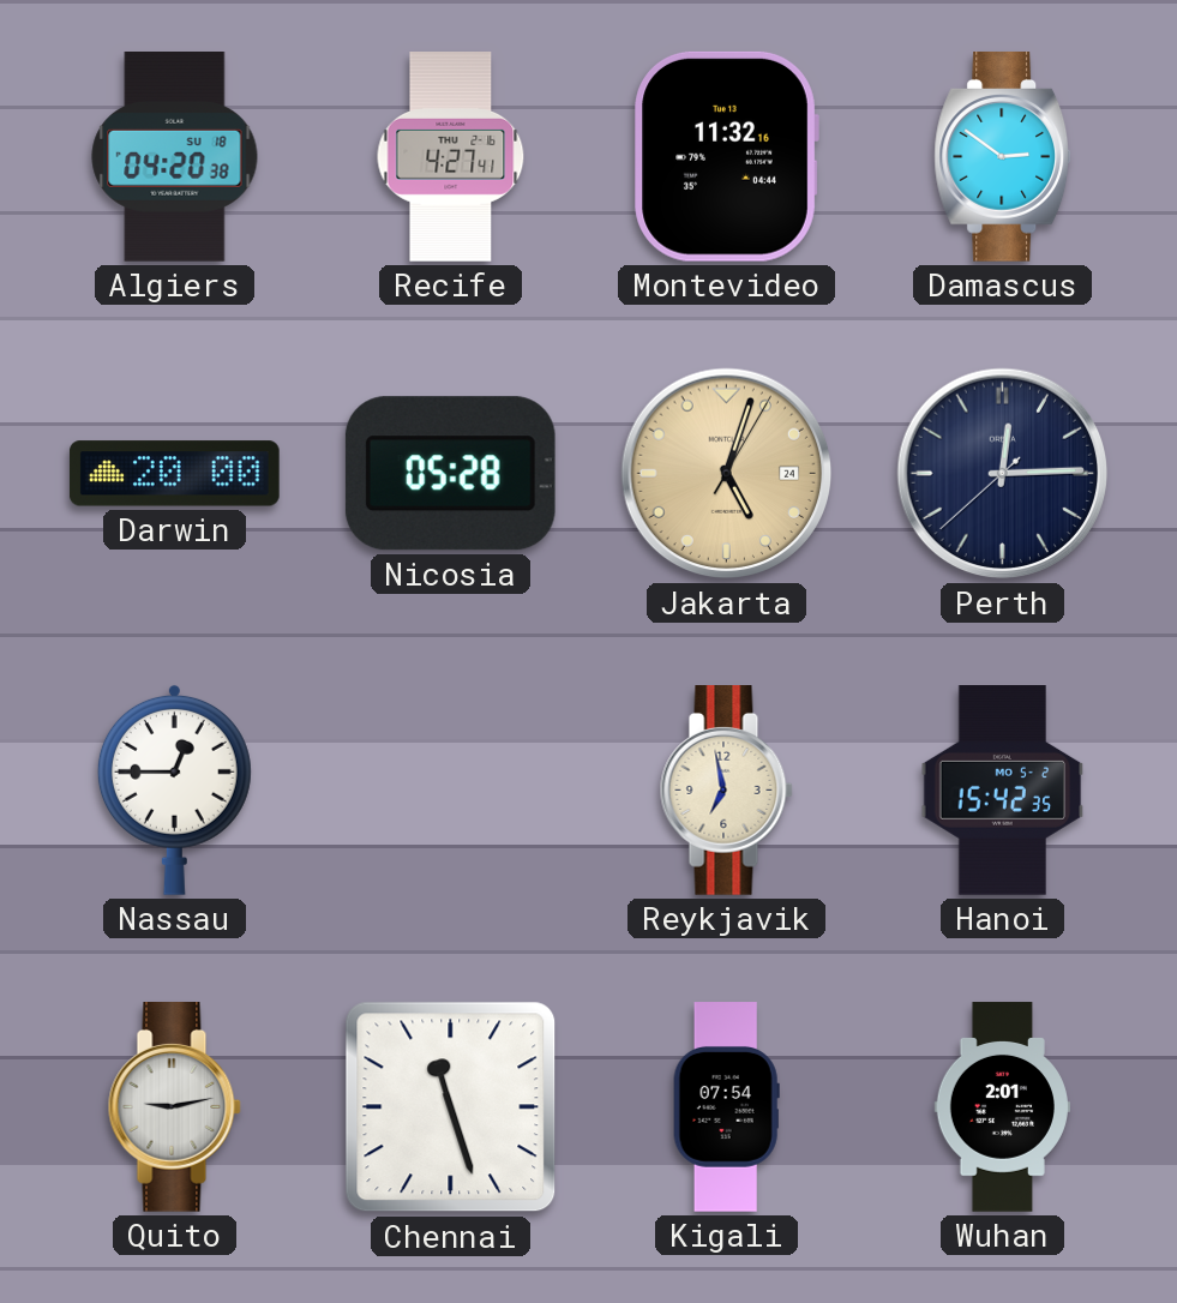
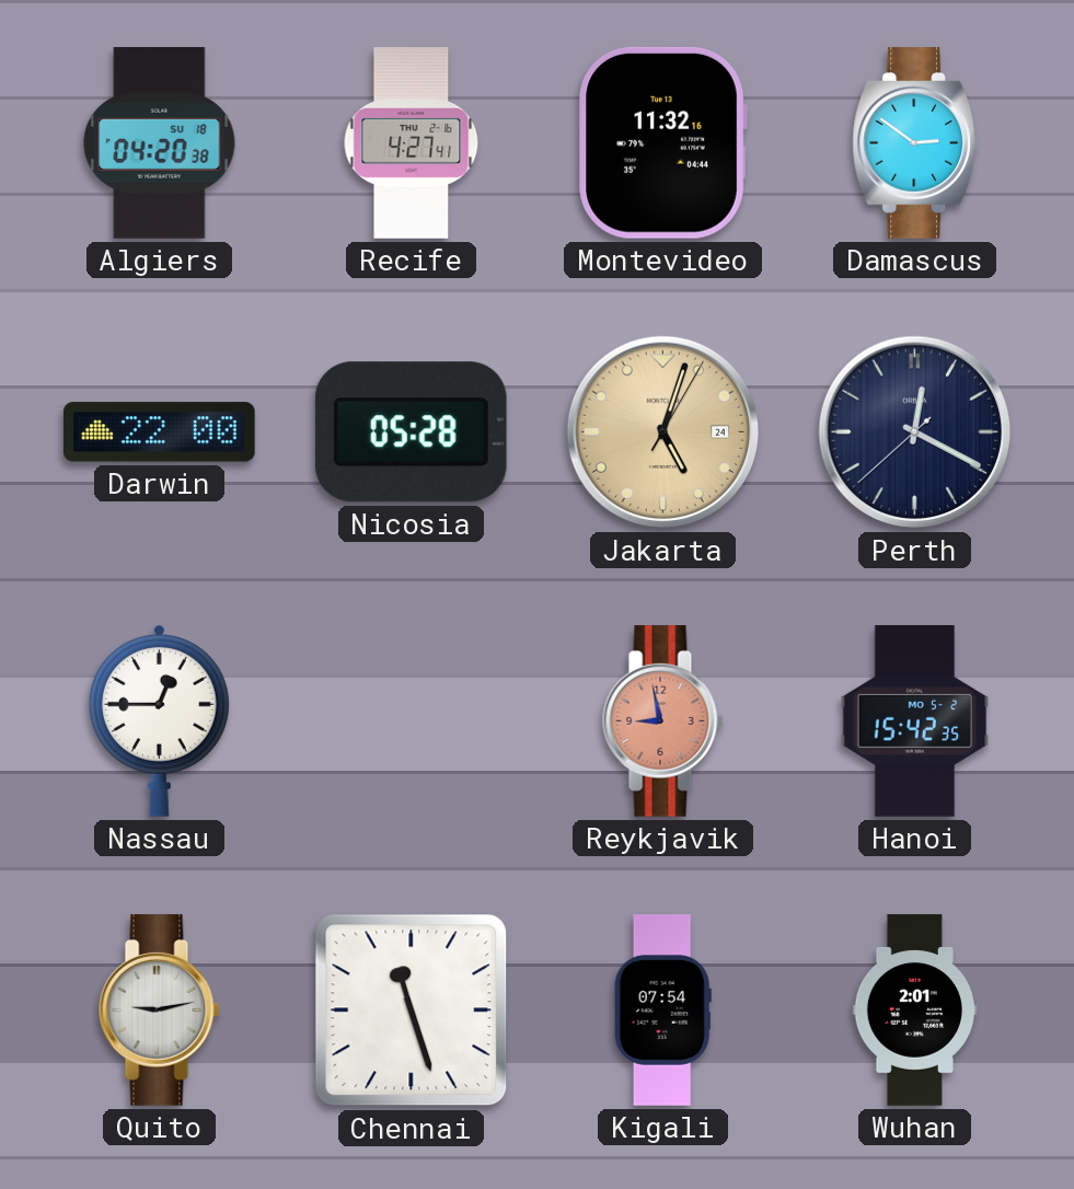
Darwin: 20:00 -> 22:00 (159, 432)
Perth: 12:14 -> 12:19 (915, 432)
Reykjavik: 6:58 -> 8:58 (662, 722)
Reykjavik dial: cream -> salmon (662, 722)
